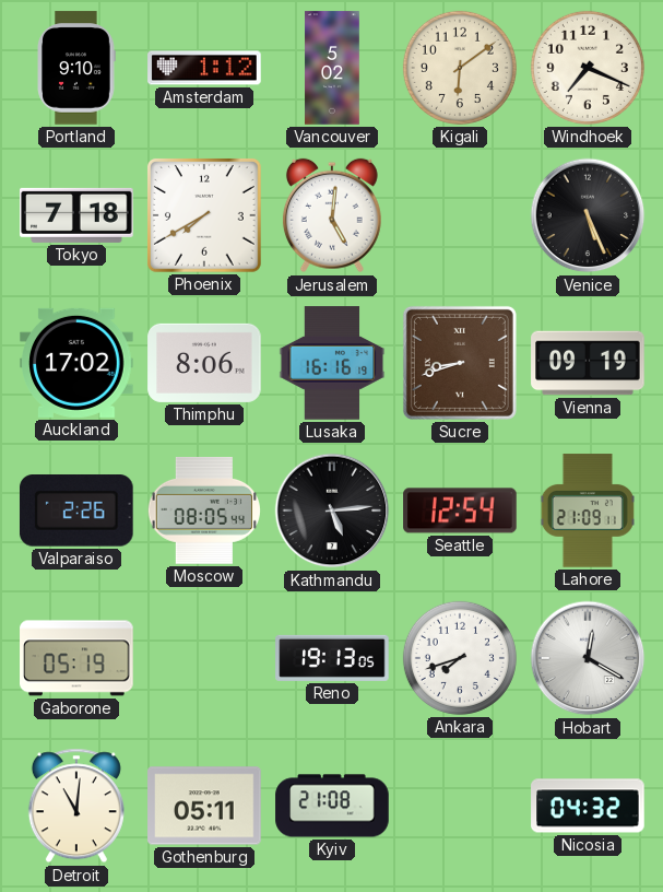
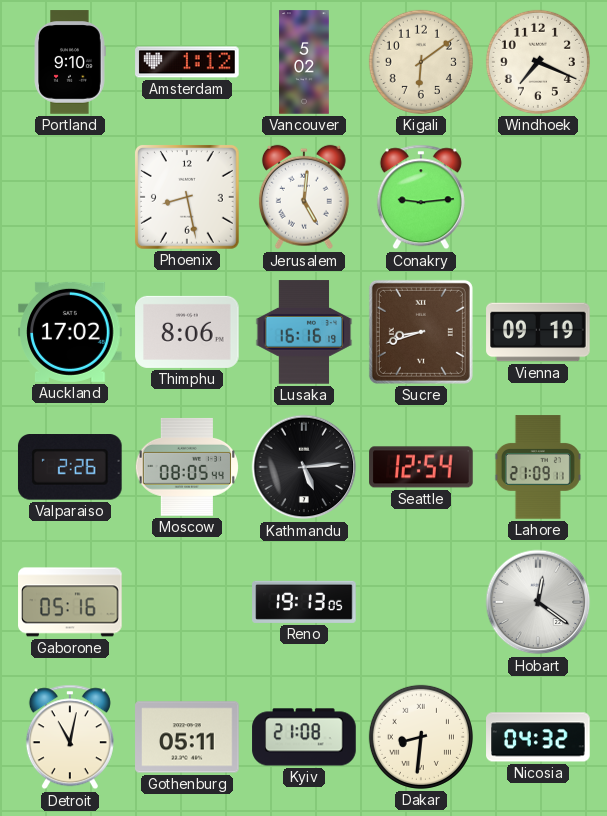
Tokyo: 7:18 -> none (76, 215)
Phoenix: 7:40 -> 8:28 (187, 197)
Conakry: none -> 9:14 (421, 197)
Venice: 5:26 -> none (588, 215)
Gaborone: 05:19 -> 05:16 (70, 602)
Ankara: 7:42 -> none (460, 658)
Hobart: 12:20 -> 12:21 (538, 602)
Detroit: 11:01 -> 11:02 (70, 737)
Dakar: none -> 8:31 (421, 737)
